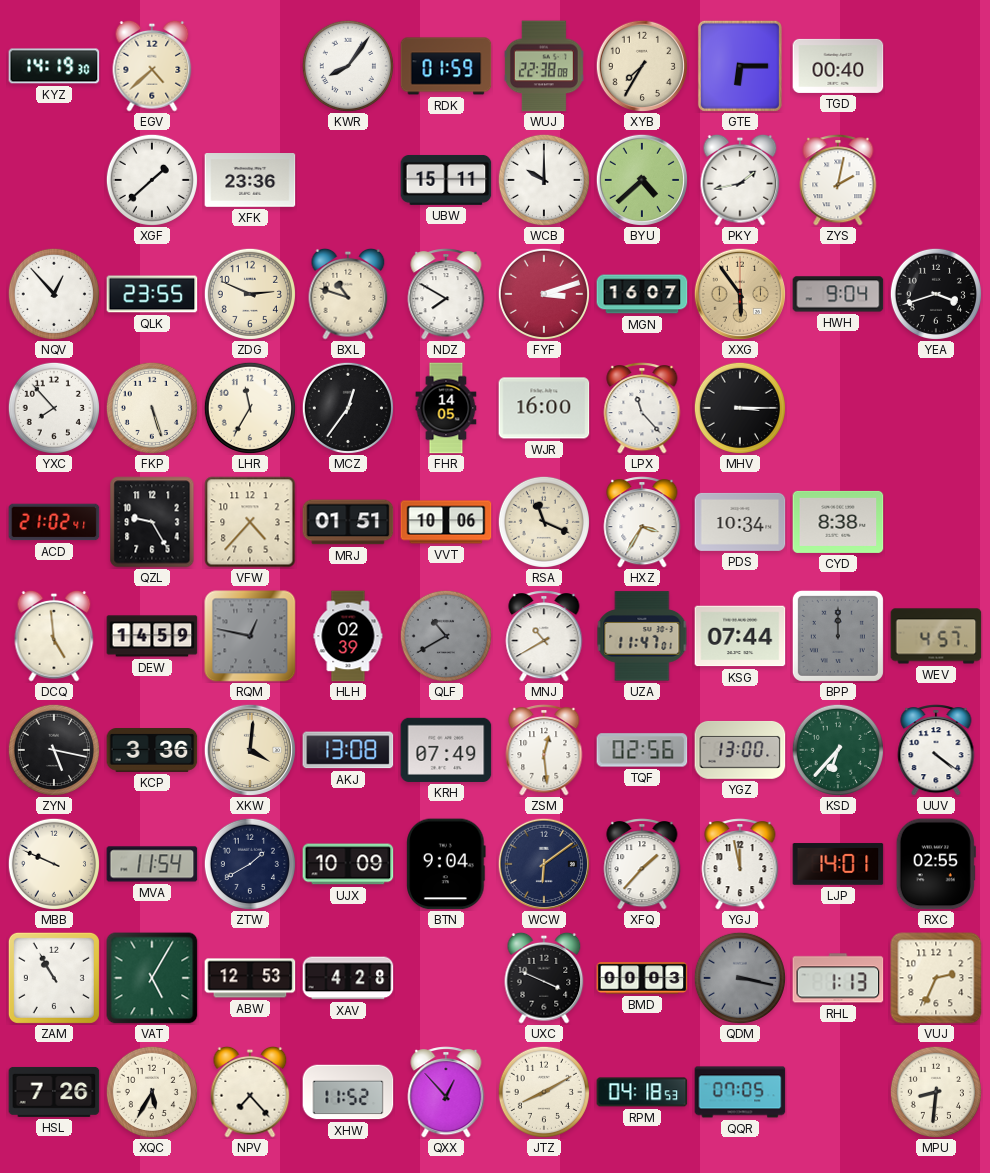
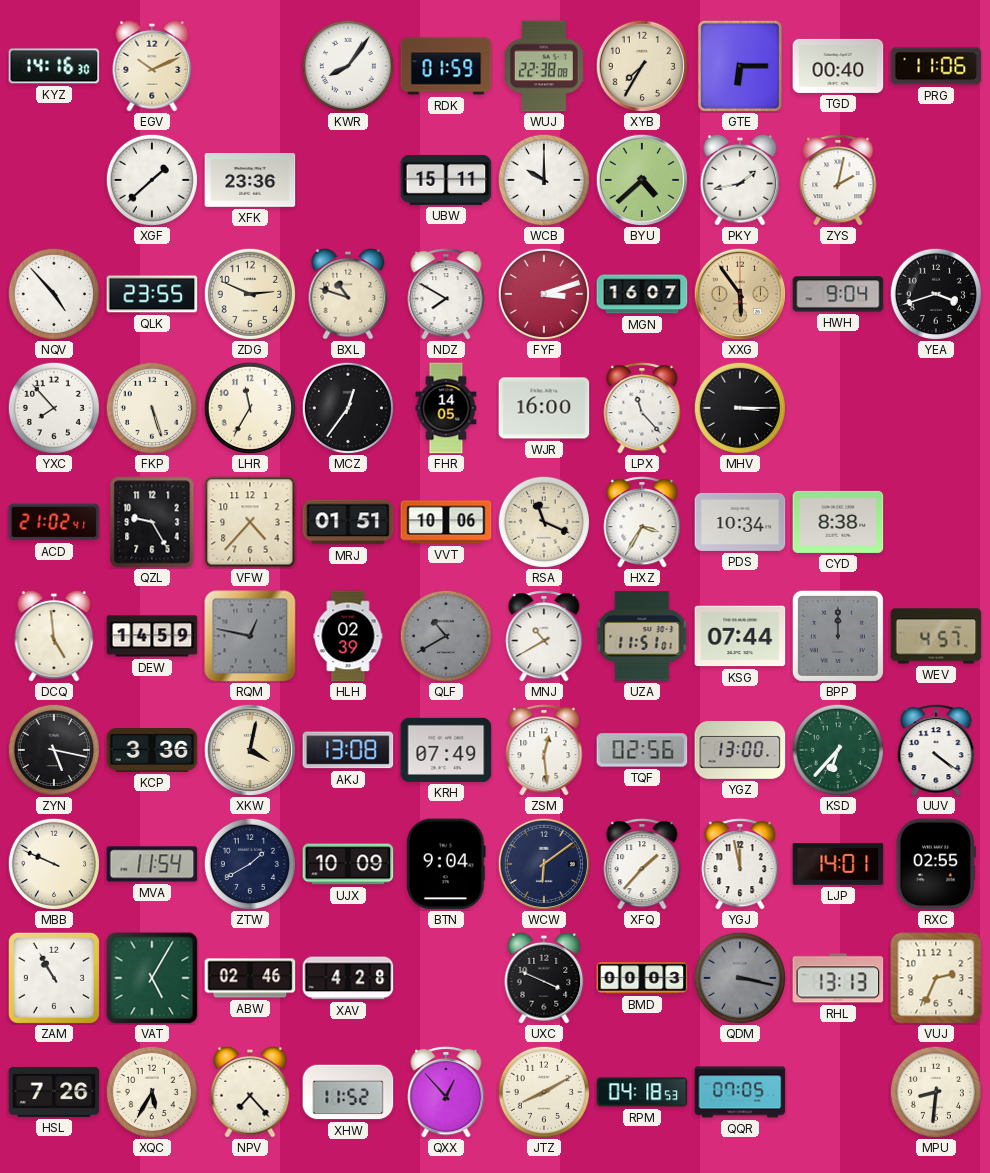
KYZ: 14:19 -> 14:16 (54, 66)
EGV: 4:38 -> 10:11 (152, 66)
PRG: none -> 11:06 (936, 66)
NQV: 12:53 -> 4:53 (54, 294)
UZA: 11:47 -> 11:51 (642, 636)
XKW: 4:01 -> 4:02 (249, 749)
ABW: 12:53 -> 02:46 (250, 978)
RHL: 1:13 -> 13:13 (838, 978)
